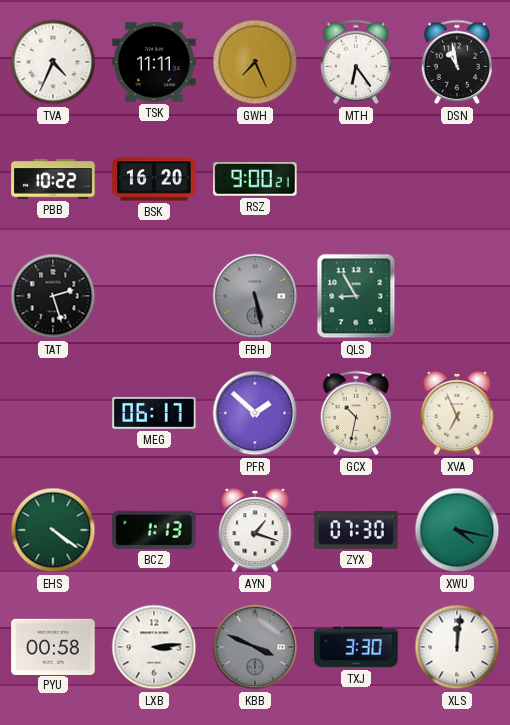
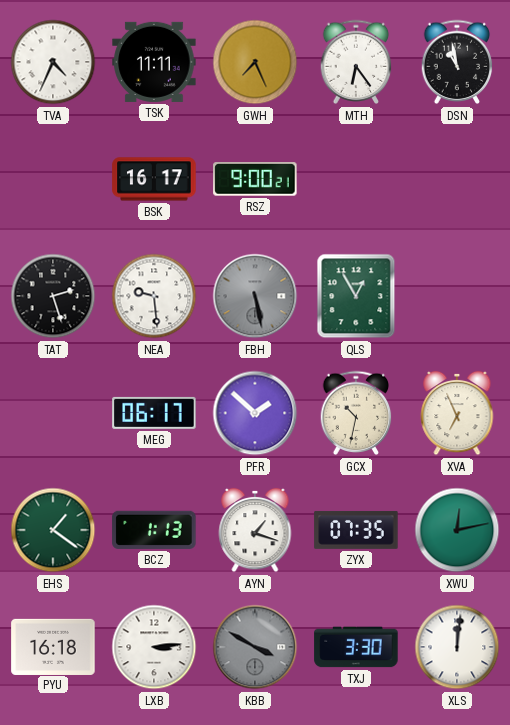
PBB: 10:22 -> none (53, 179)
BSK: 16:20 -> 16:17 (154, 179)
NEA: none -> 9:29 (154, 296)
QLS: 8:55 -> 12:55 (356, 296)
EHS: 4:21 -> 1:21 (53, 530)
ZYX: 07:30 -> 07:35 (356, 530)
XWU: 4:17 -> 12:13 (457, 530)
PYU: 00:58 -> 16:18 (53, 646)
KBB: 3:49 -> 3:50 (255, 647)
